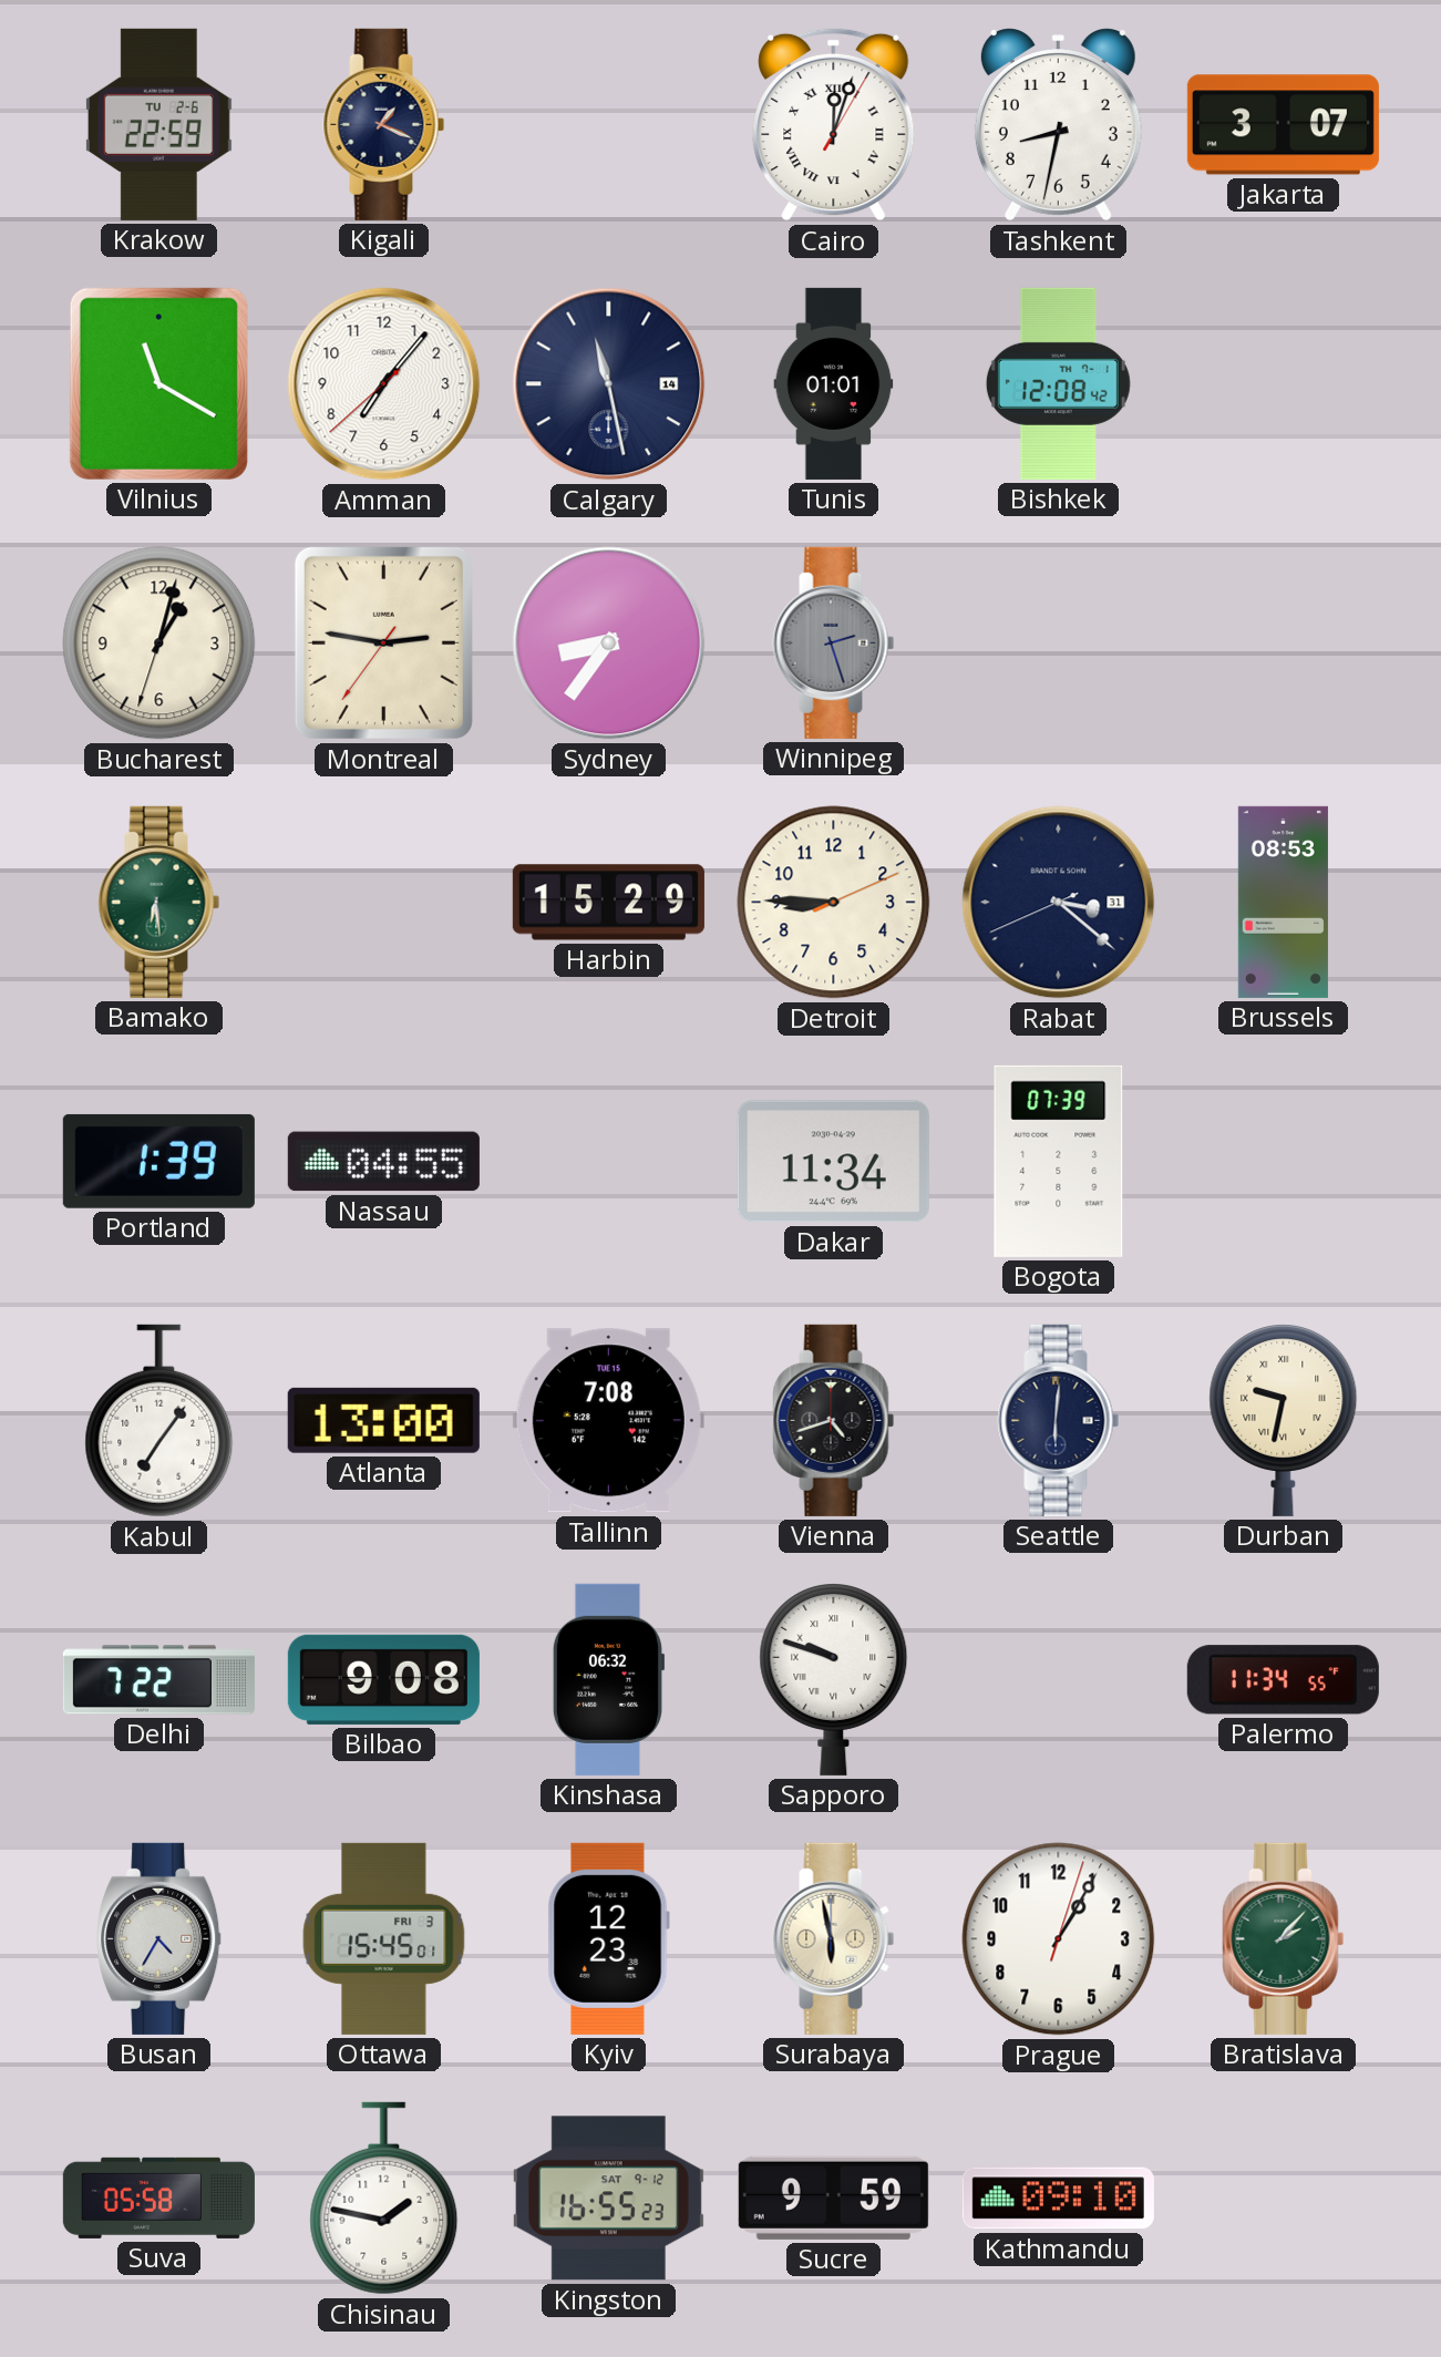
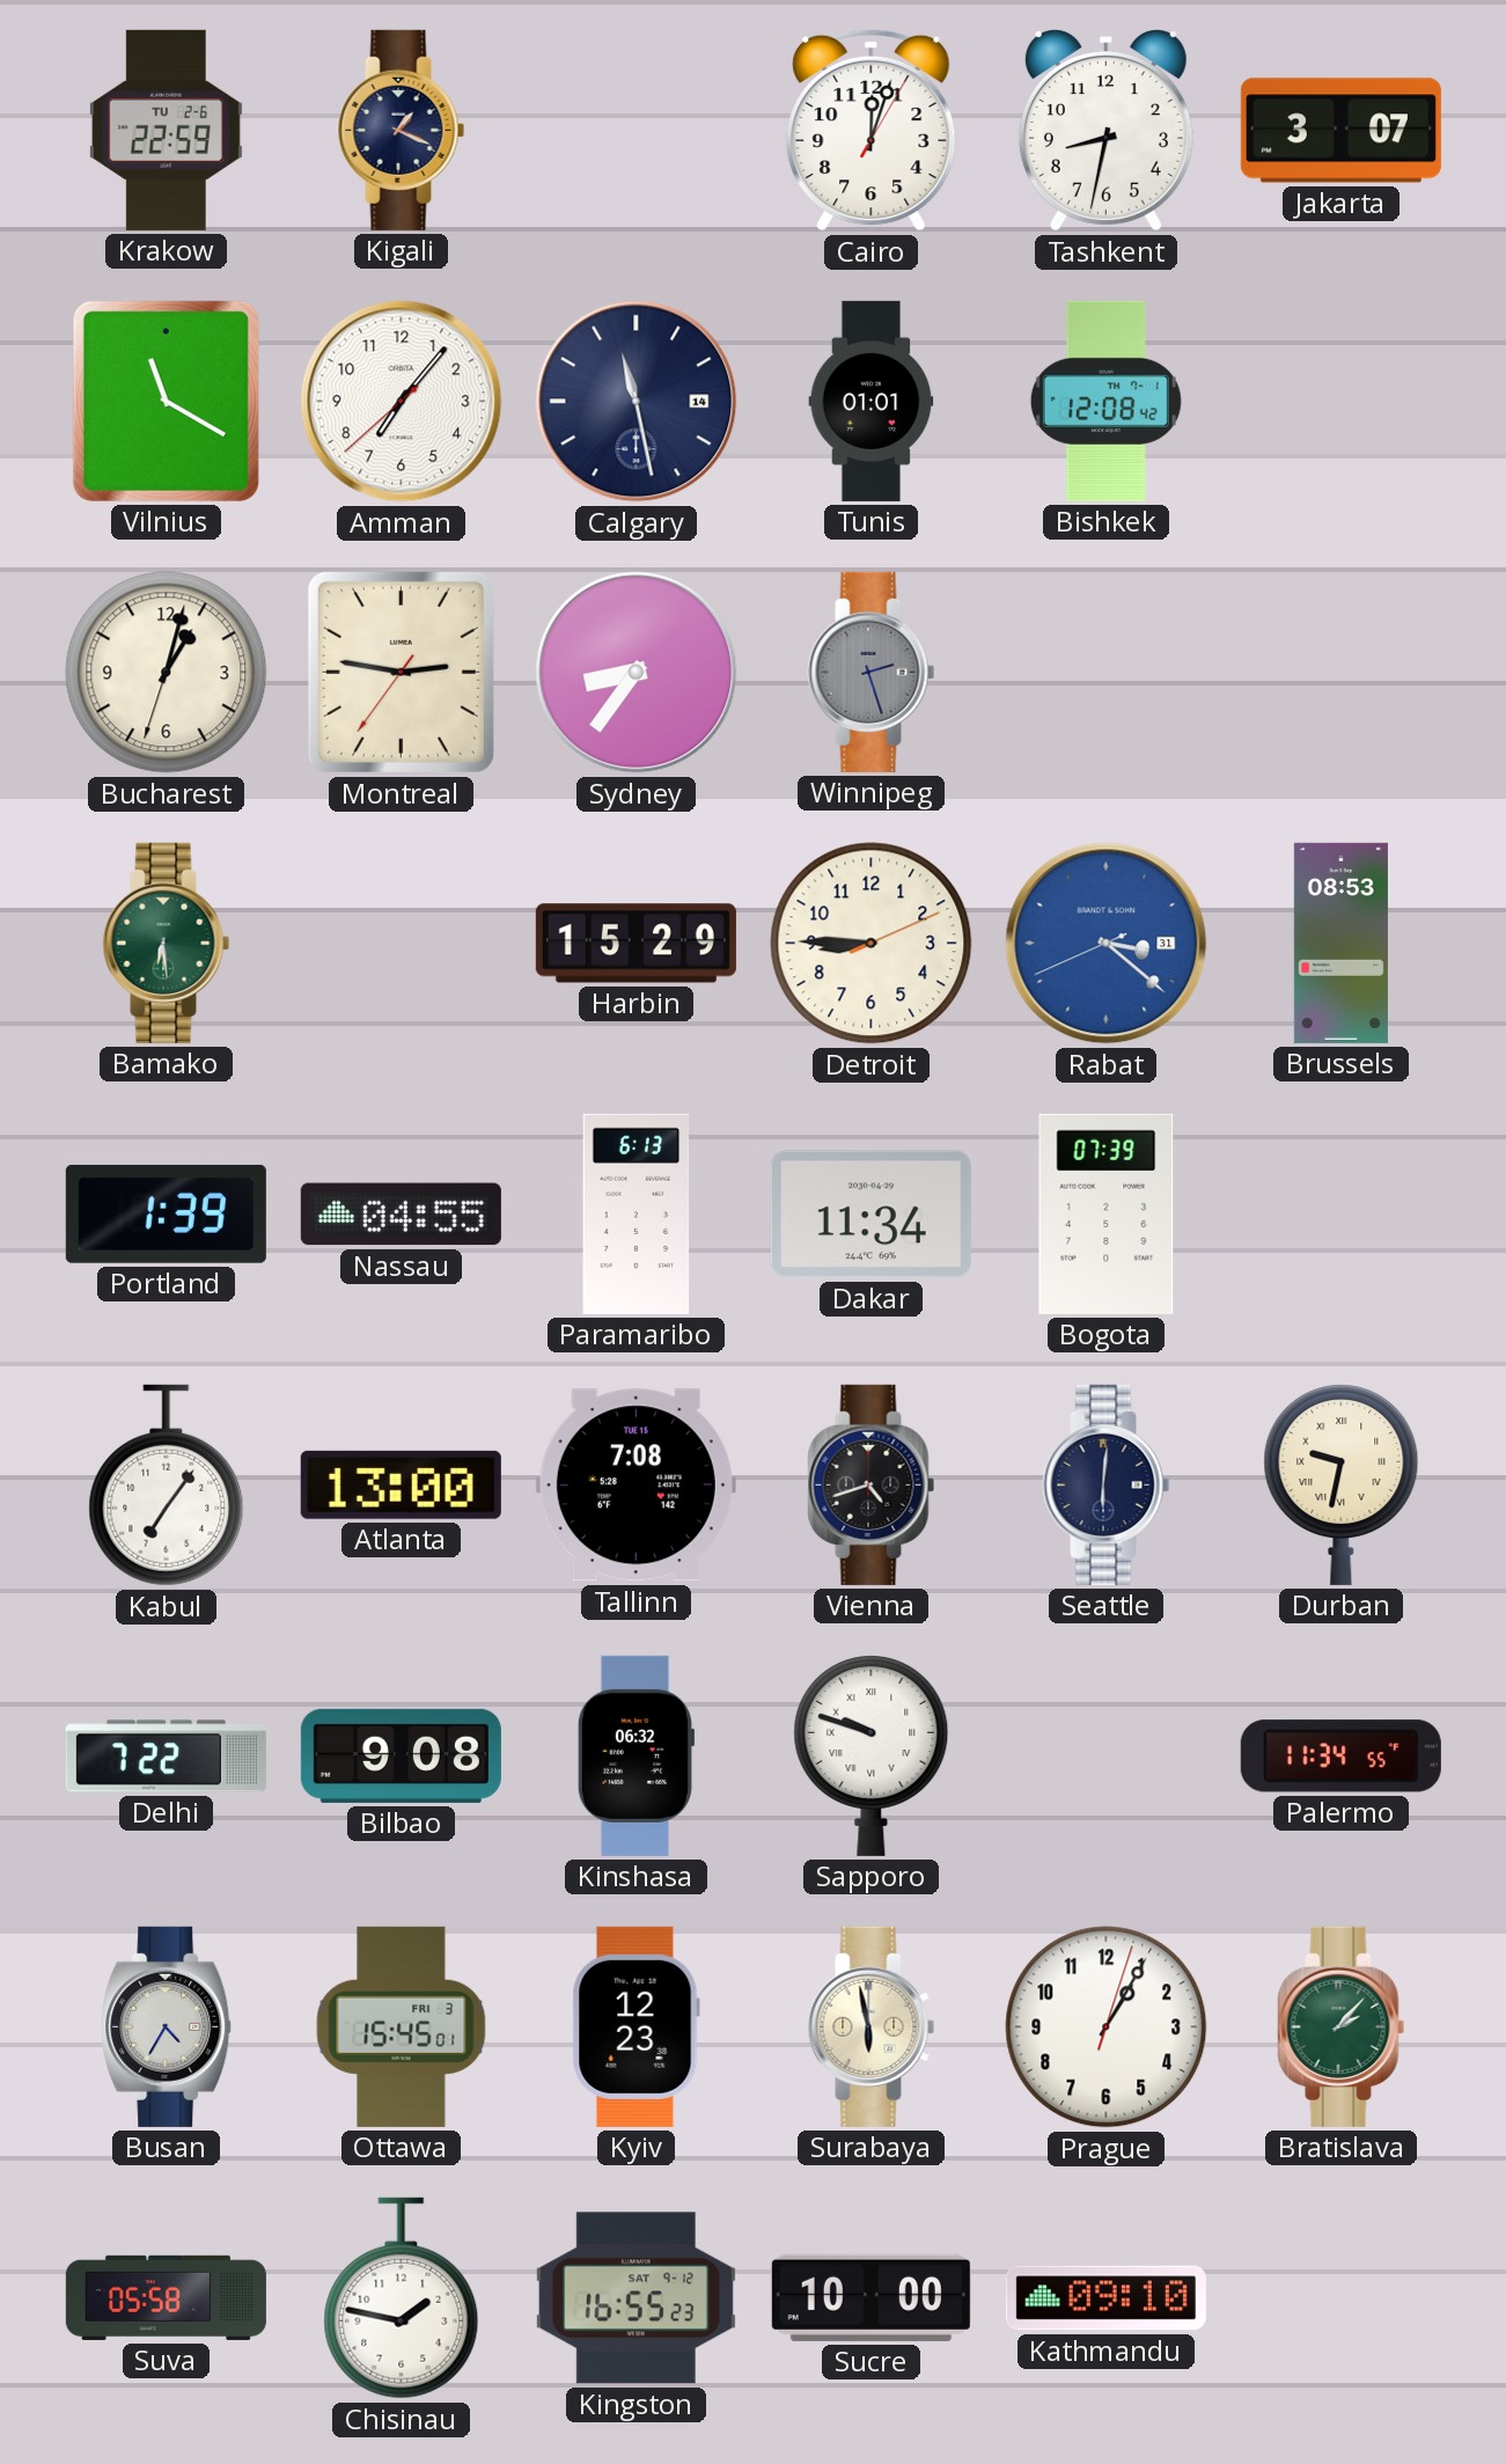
Cairo numerals: Roman -> Arabic (872, 130)
Rabat dial: navy -> blue (1107, 944)
Paramaribo: none -> 6:13 (637, 1213)
Sucre: 9:59 -> 10:00 (870, 2297)
